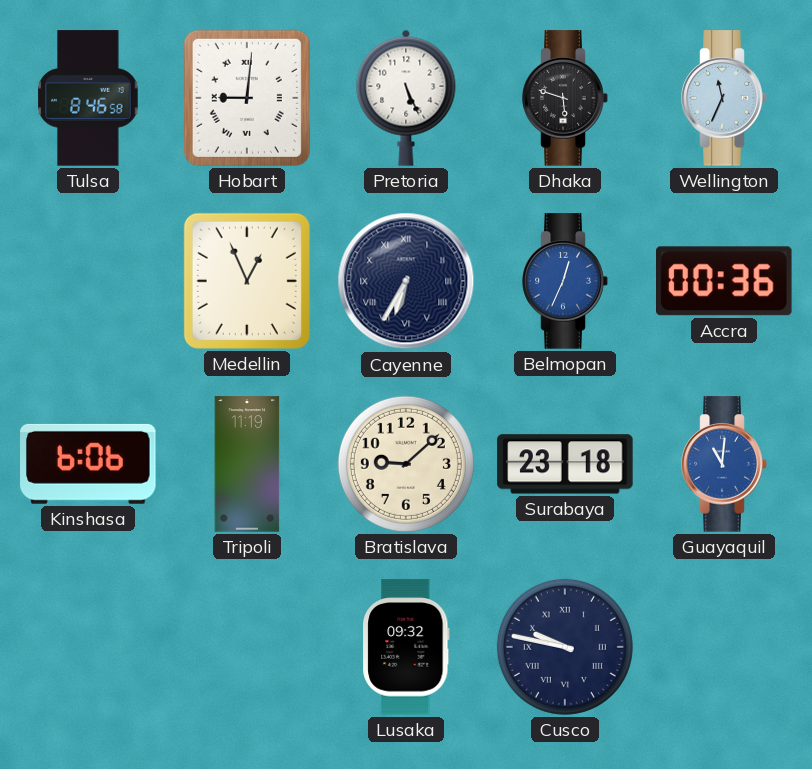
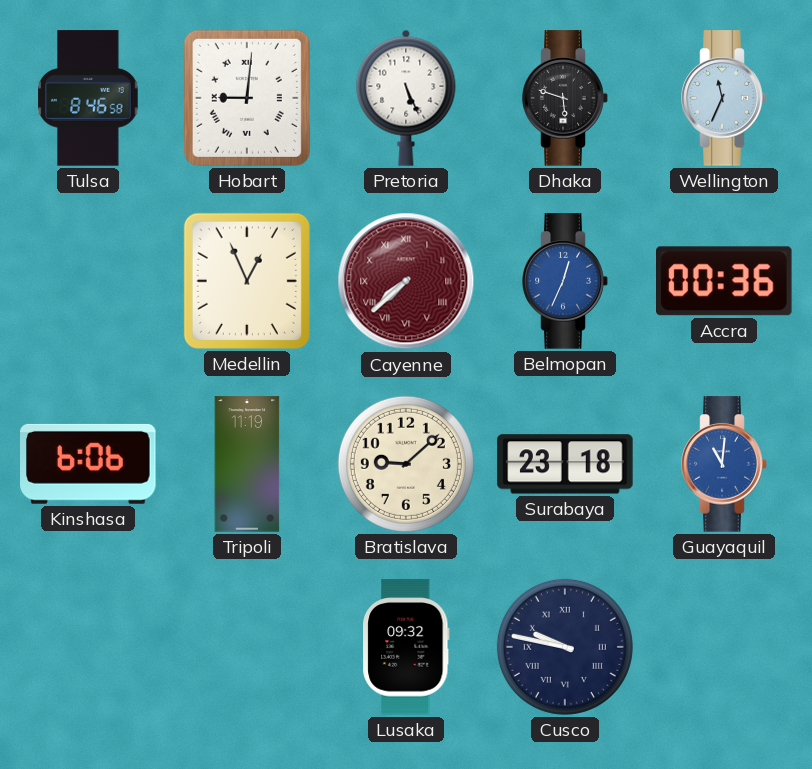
Cayenne: 6:35 -> 7:38 (406, 281)
Cayenne dial: navy -> burgundy (406, 281)
